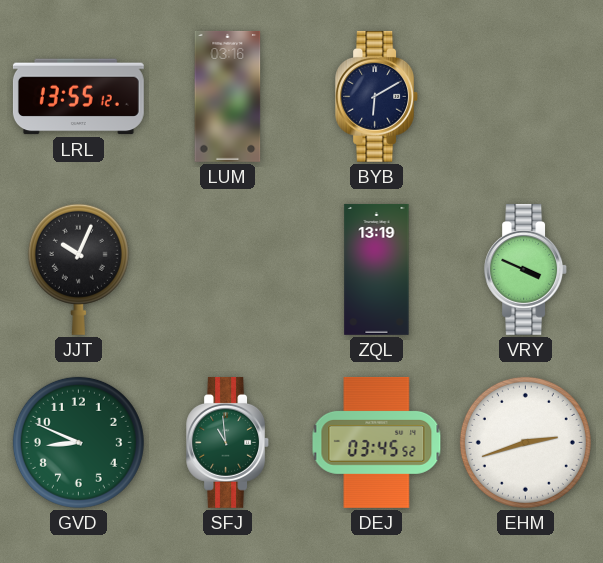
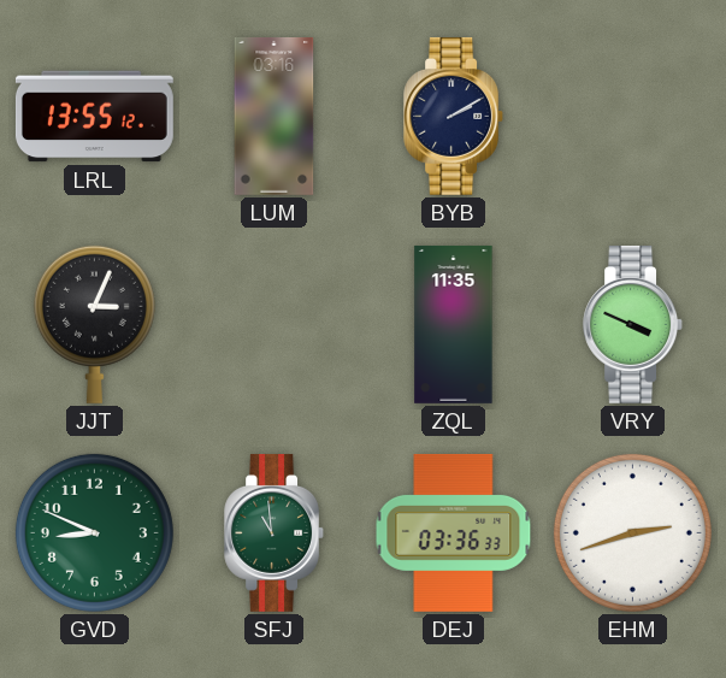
BYB: 6:10 -> 2:10 (454, 116)
JJT: 10:04 -> 3:04 (94, 324)
ZQL: 13:19 -> 11:35 (454, 324)
DEJ: 03:45 -> 03:36 (454, 532)
